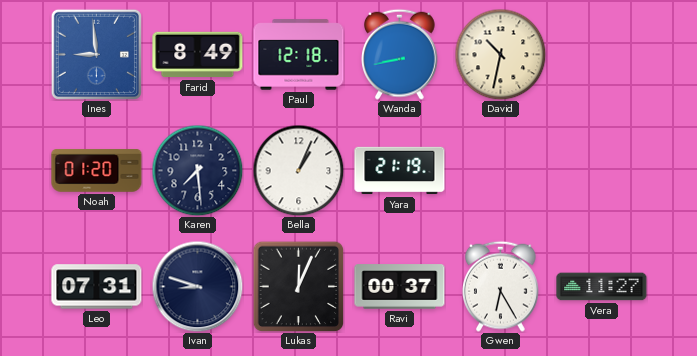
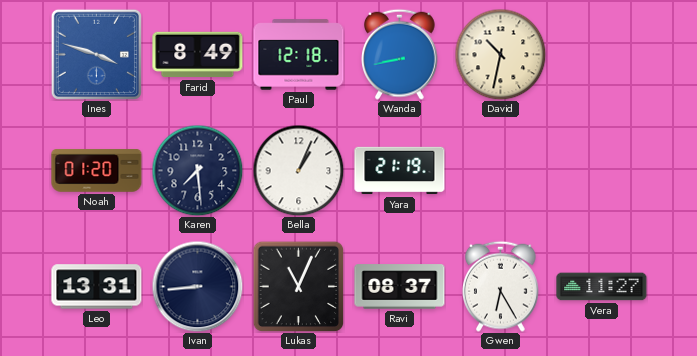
Ines: 8:59 -> 3:48 (96, 54)
Leo: 07:31 -> 13:31 (97, 287)
Ivan: 8:48 -> 8:44 (197, 286)
Lukas: 12:04 -> 11:04 (298, 286)
Ravi: 00:37 -> 08:37 (400, 287)
